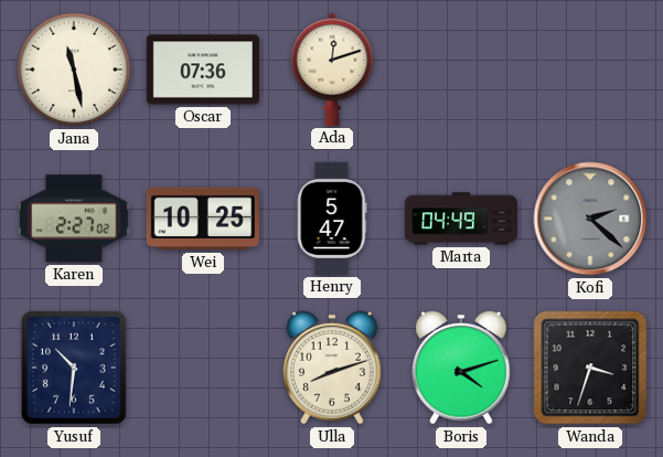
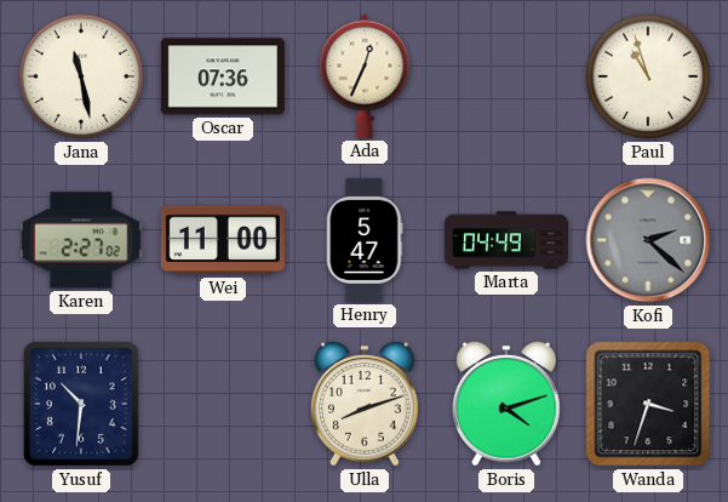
Ada: 12:12 -> 12:34 (365, 76)
Paul: none -> 10:57 (648, 76)
Wei: 10:25 -> 11:00 (223, 240)
